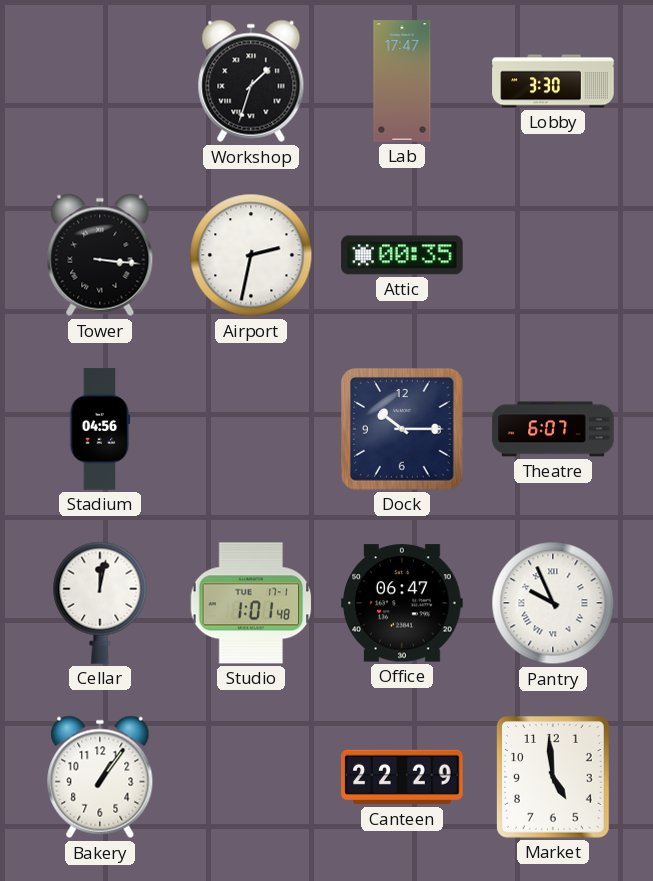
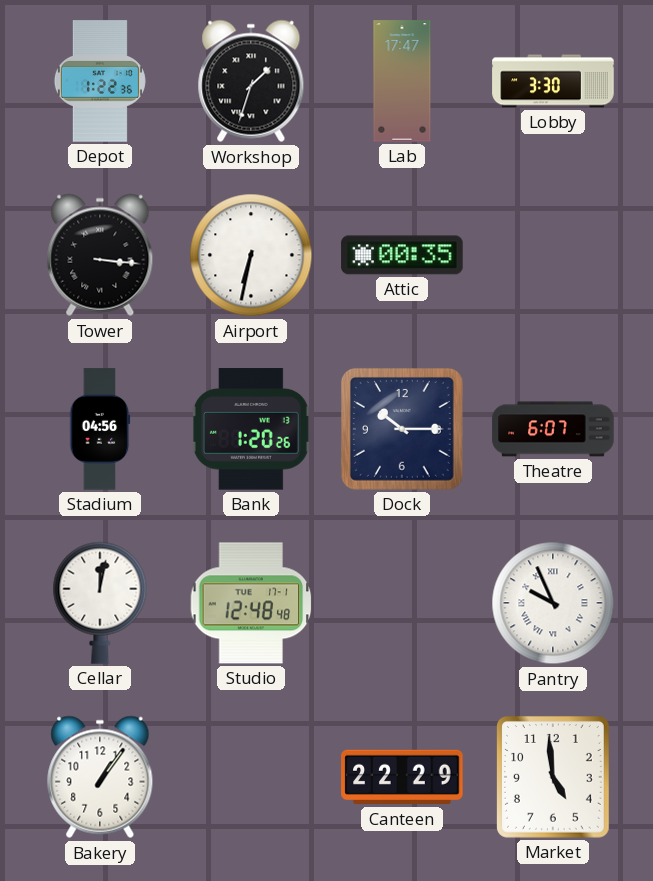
Depot: none -> 1:22 (100, 81)
Airport: 2:32 -> 6:32 (251, 255)
Bank: none -> 1:20 (251, 429)
Studio: 1:01 -> 12:48 (251, 603)
Office: 06:47 -> none (402, 603)
